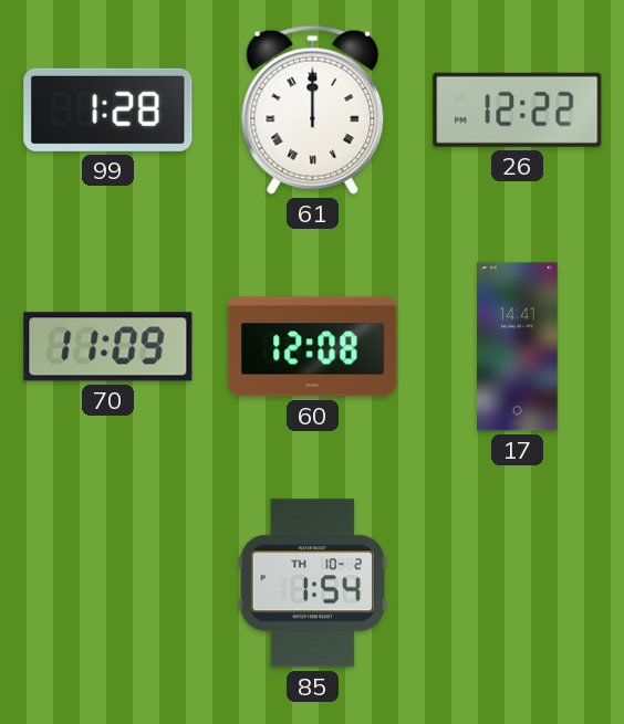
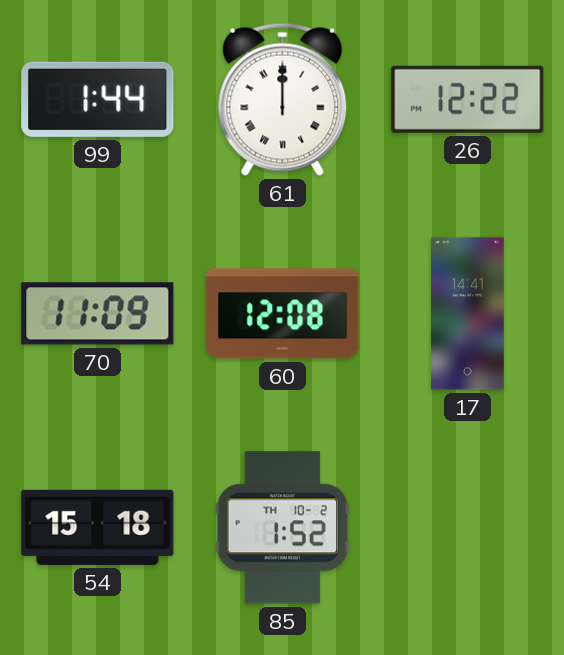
99: 1:28 -> 1:44 (98, 99)
54: none -> 15:18 (98, 527)
85: 1:54 -> 1:52 (282, 528)
